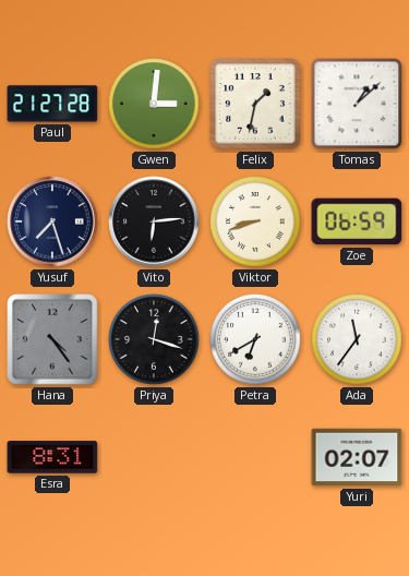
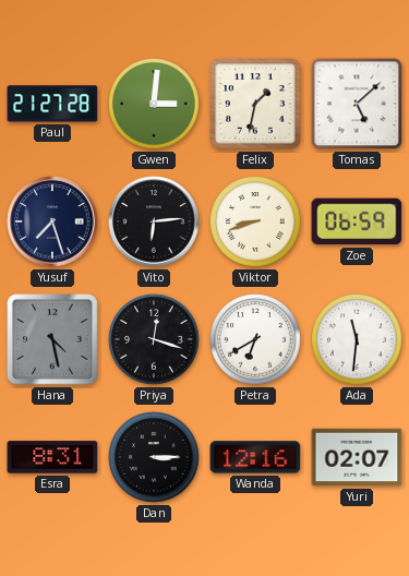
Tomas: 1:08 -> 5:08 (357, 104)
Hana: 4:24 -> 4:28 (52, 339)
Ada: 11:36 -> 11:31 (357, 339)
Dan: none -> 3:15 (154, 457)
Wanda: none -> 12:16 (255, 457)
